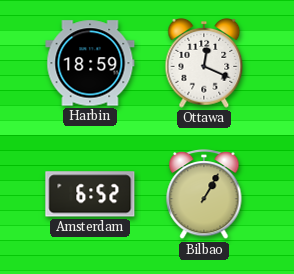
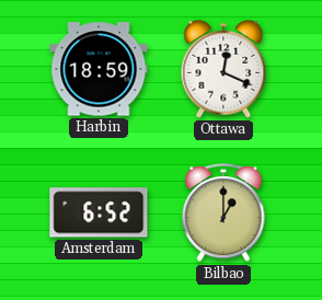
Bilbao: 1:05 -> 1:00 (223, 212)
